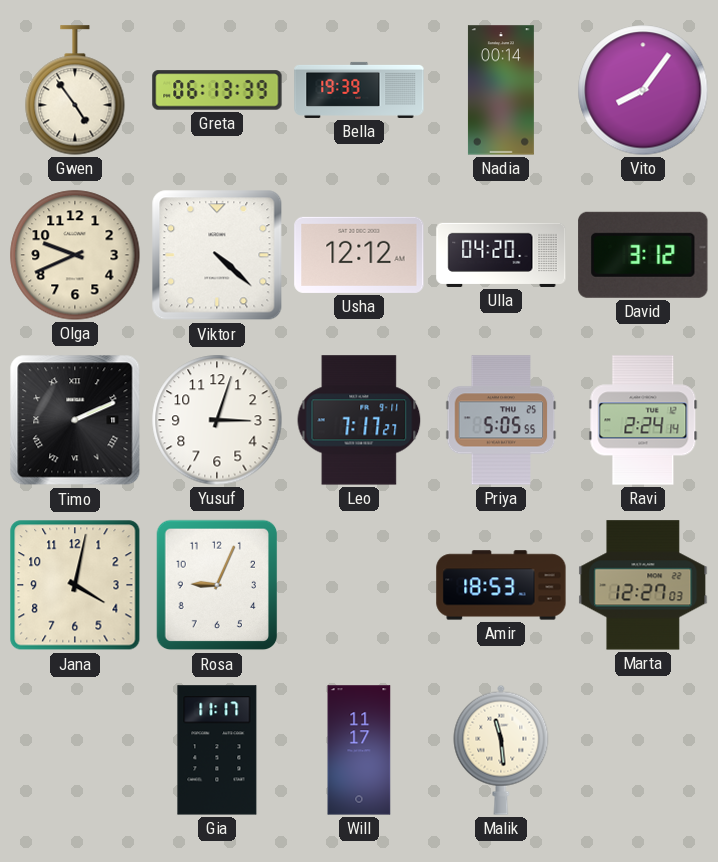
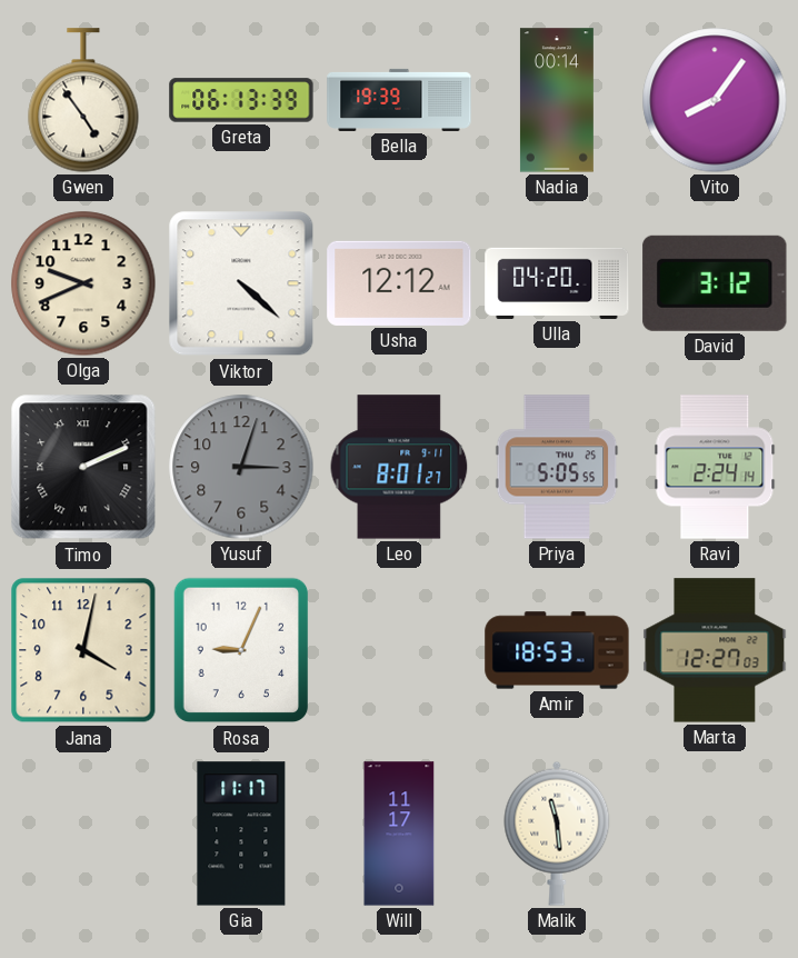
Yusuf dial: white -> grey (241, 467)
Leo: 7:17 -> 8:01 (399, 467)
